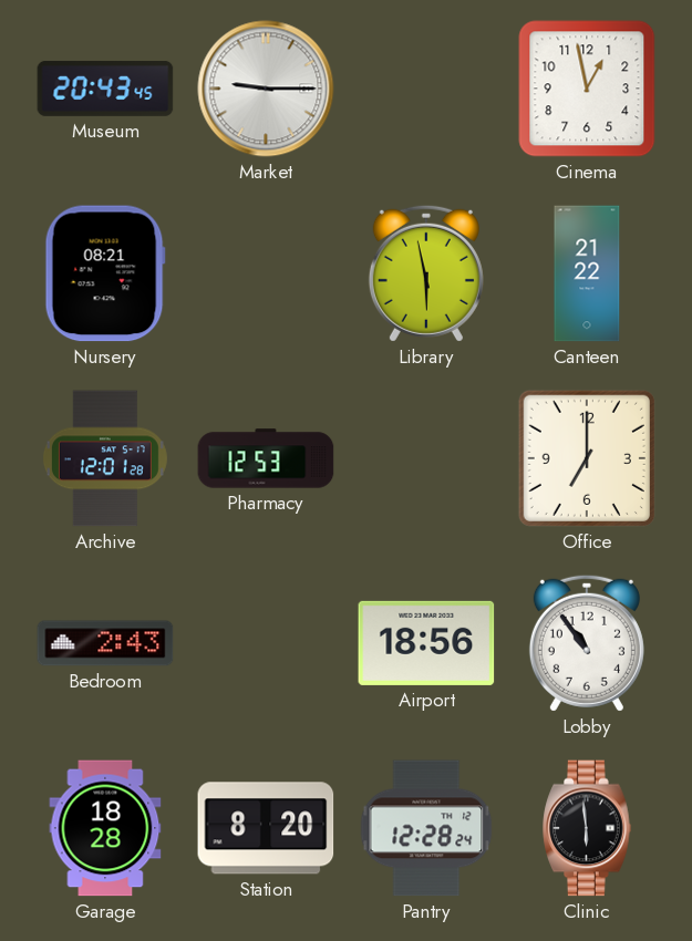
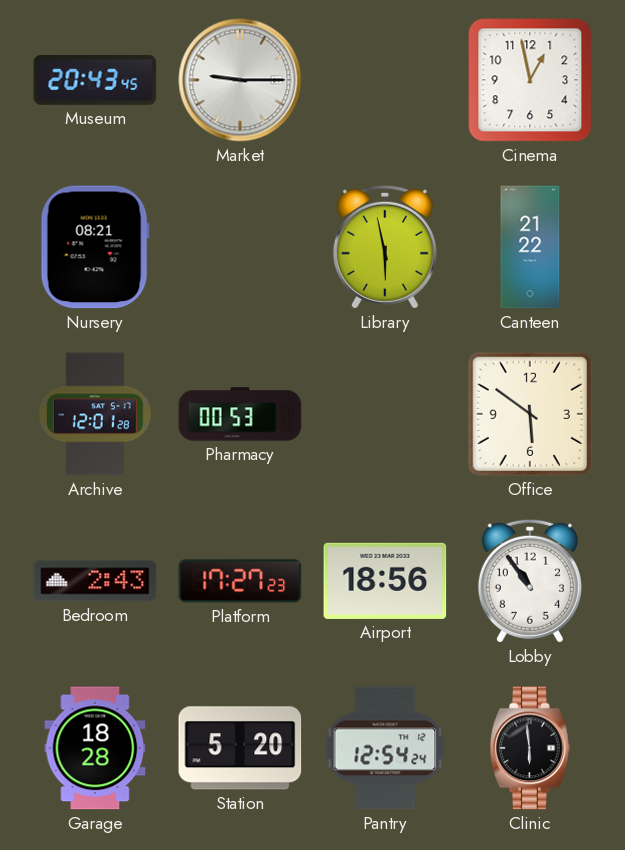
Pharmacy: 12:53 -> 00:53 (240, 414)
Office: 7:00 -> 5:51 (530, 414)
Platform: none -> 17:27 (240, 581)
Station: 8:20 -> 5:20 (240, 748)
Pantry: 12:28 -> 12:54 (385, 748)
